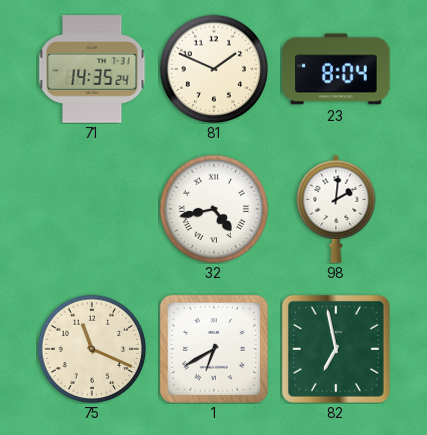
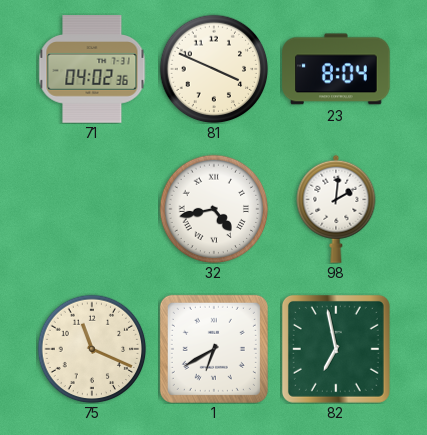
71: 14:35 -> 04:02 (92, 69)
81: 1:49 -> 3:49 (214, 69)
